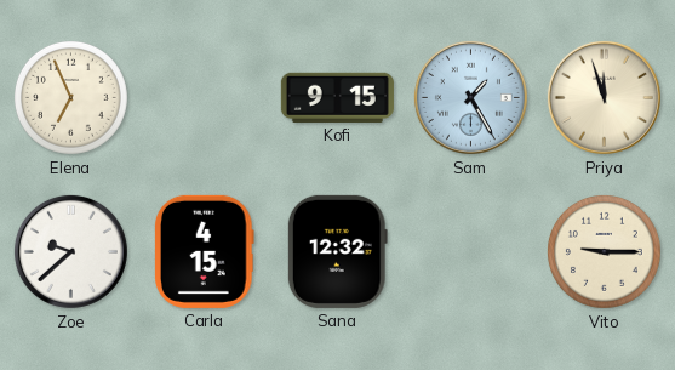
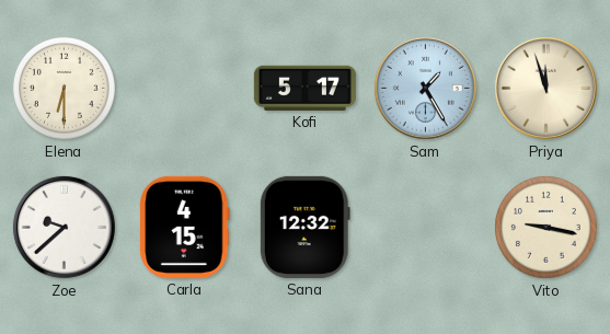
Elena: 6:56 -> 6:30 (64, 88)
Kofi: 9:15 -> 5:17 (304, 88)
Vito: 9:15 -> 9:17 (545, 227)
